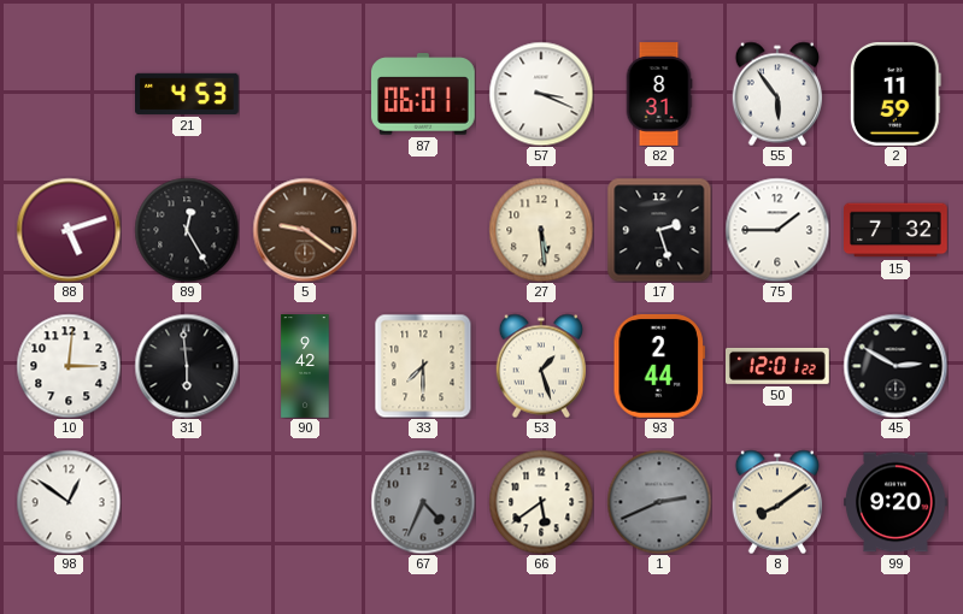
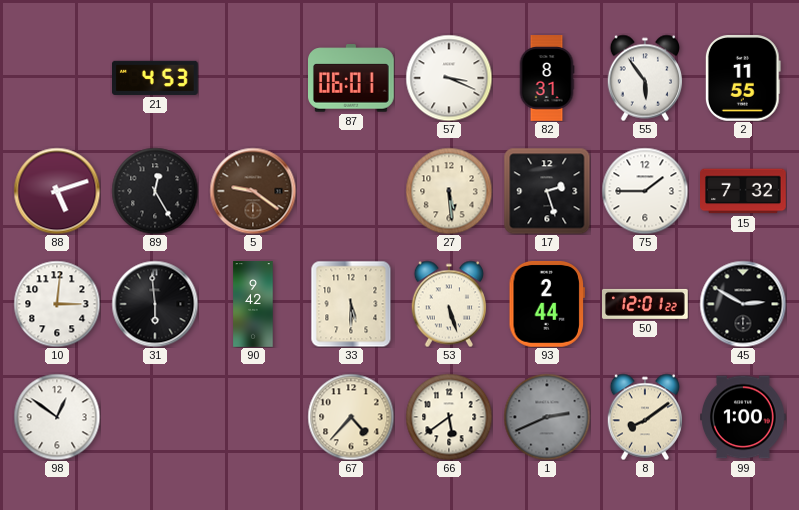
2: 11:59 -> 11:55 (743, 79)
33: 7:30 -> 5:30 (351, 304)
53: 1:27 -> 5:27 (448, 304)
67: 4:34 -> 4:37 (351, 417)
67 dial: grey -> cream (351, 417)
99: 9:20 -> 1:00 (744, 417)
